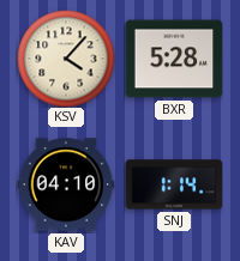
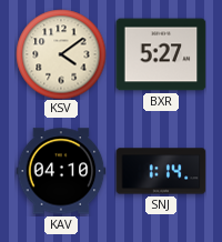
KSV: 4:07 -> 4:09 (61, 54)
BXR: 5:28 -> 5:27 (161, 54)
